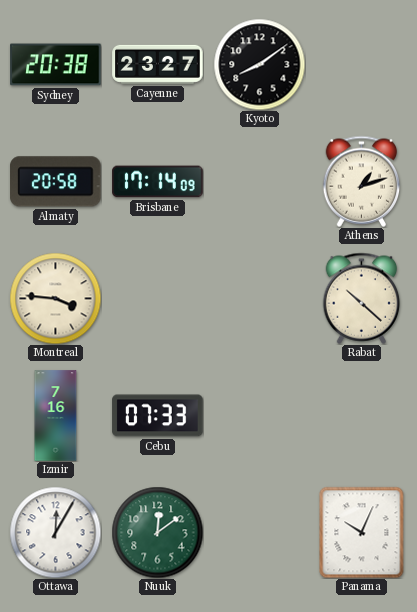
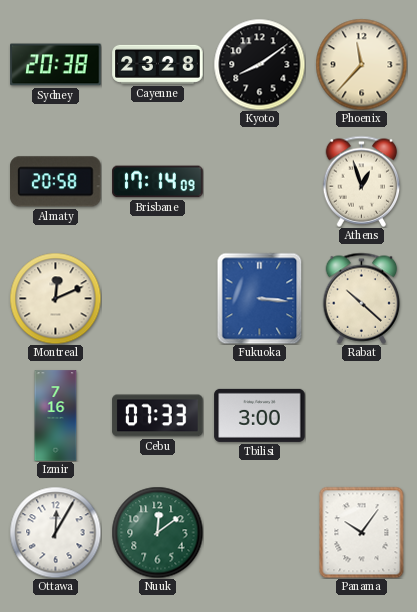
Cayenne: 23:27 -> 23:28 (158, 64)
Phoenix: none -> 11:37 (361, 64)
Athens: 1:12 -> 12:57 (362, 181)
Montreal: 3:46 -> 12:11 (55, 298)
Fukuoka: none -> 3:16 (260, 298)
Tbilisi: none -> 3:00 (260, 415)
Panama: 10:04 -> 10:06 (362, 532)
